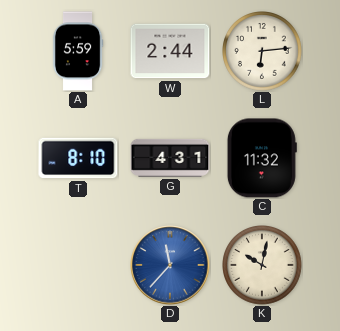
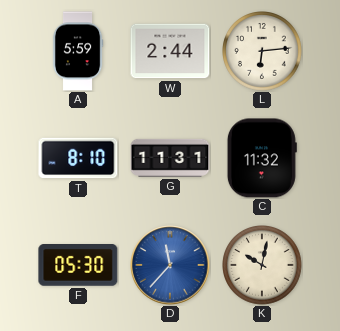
G: 4:31 -> 11:31 (170, 158)
F: none -> 05:30 (78, 266)
